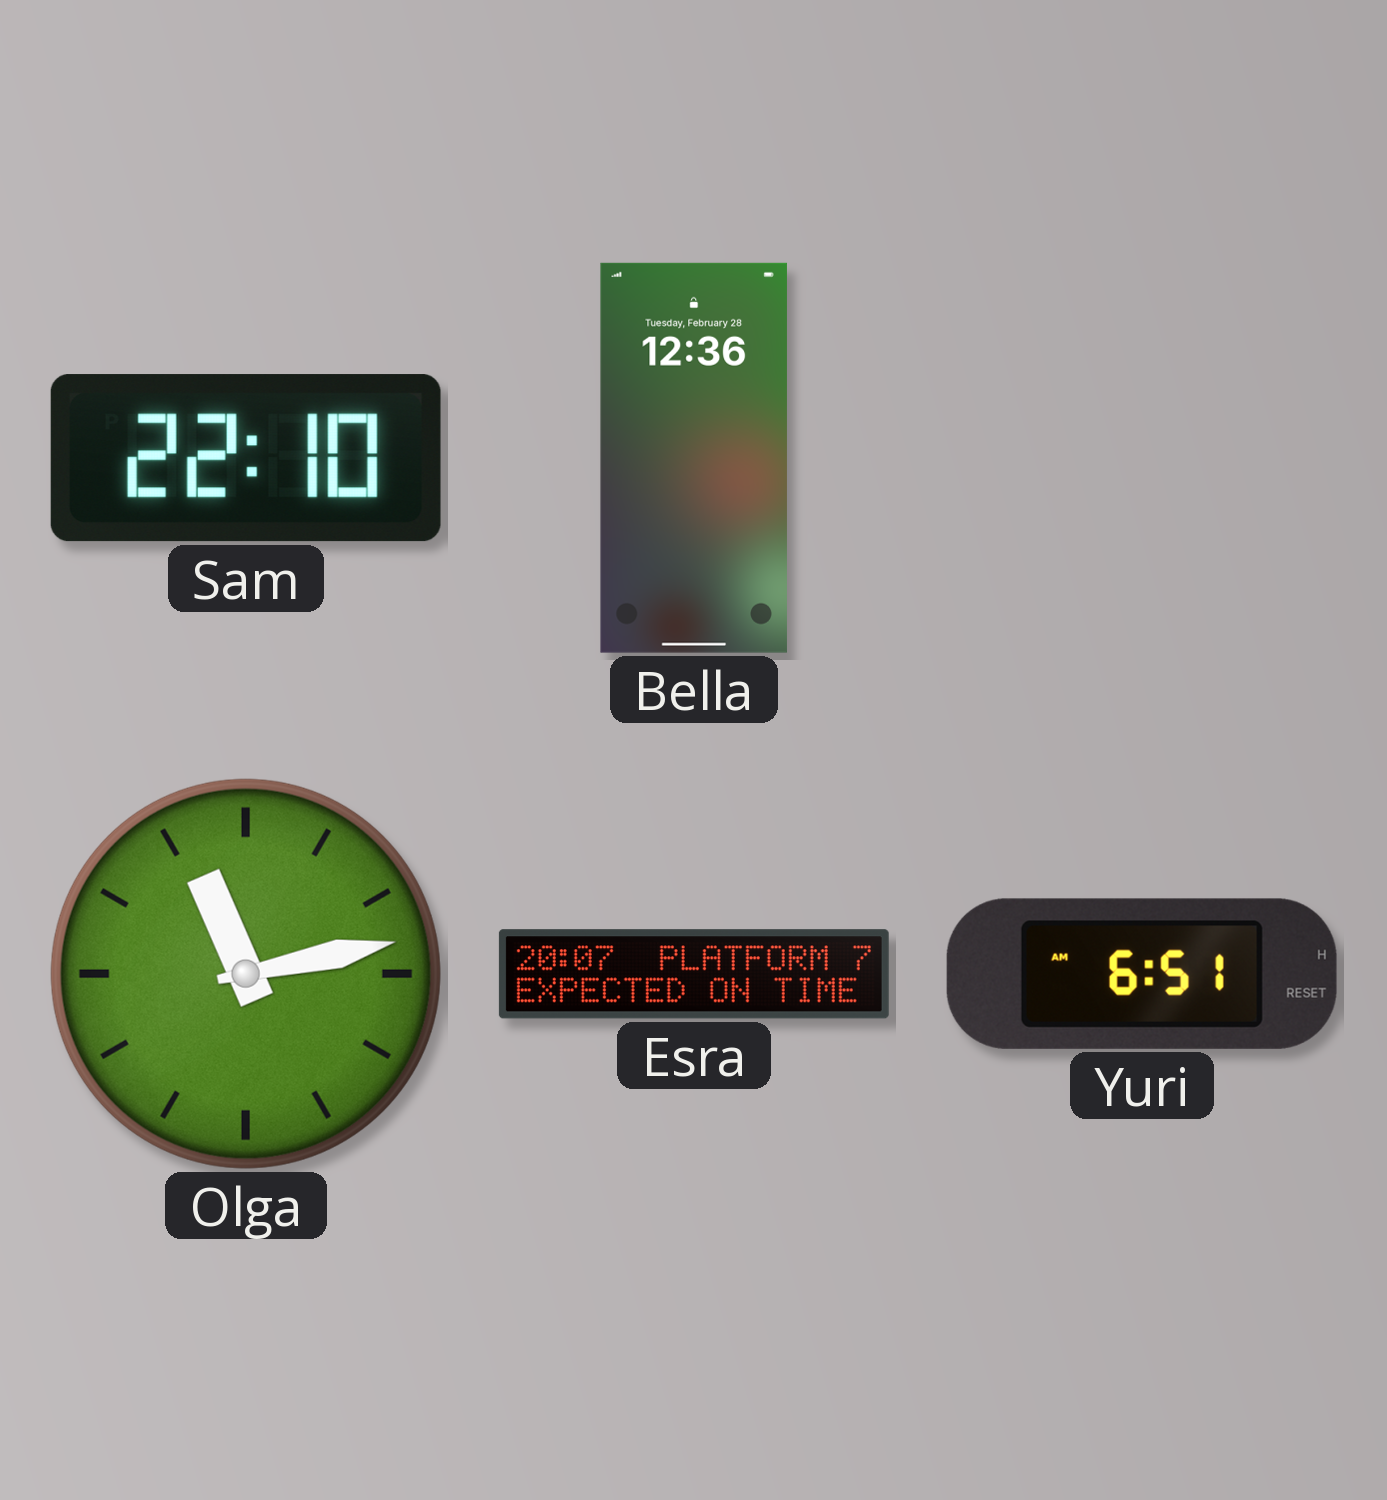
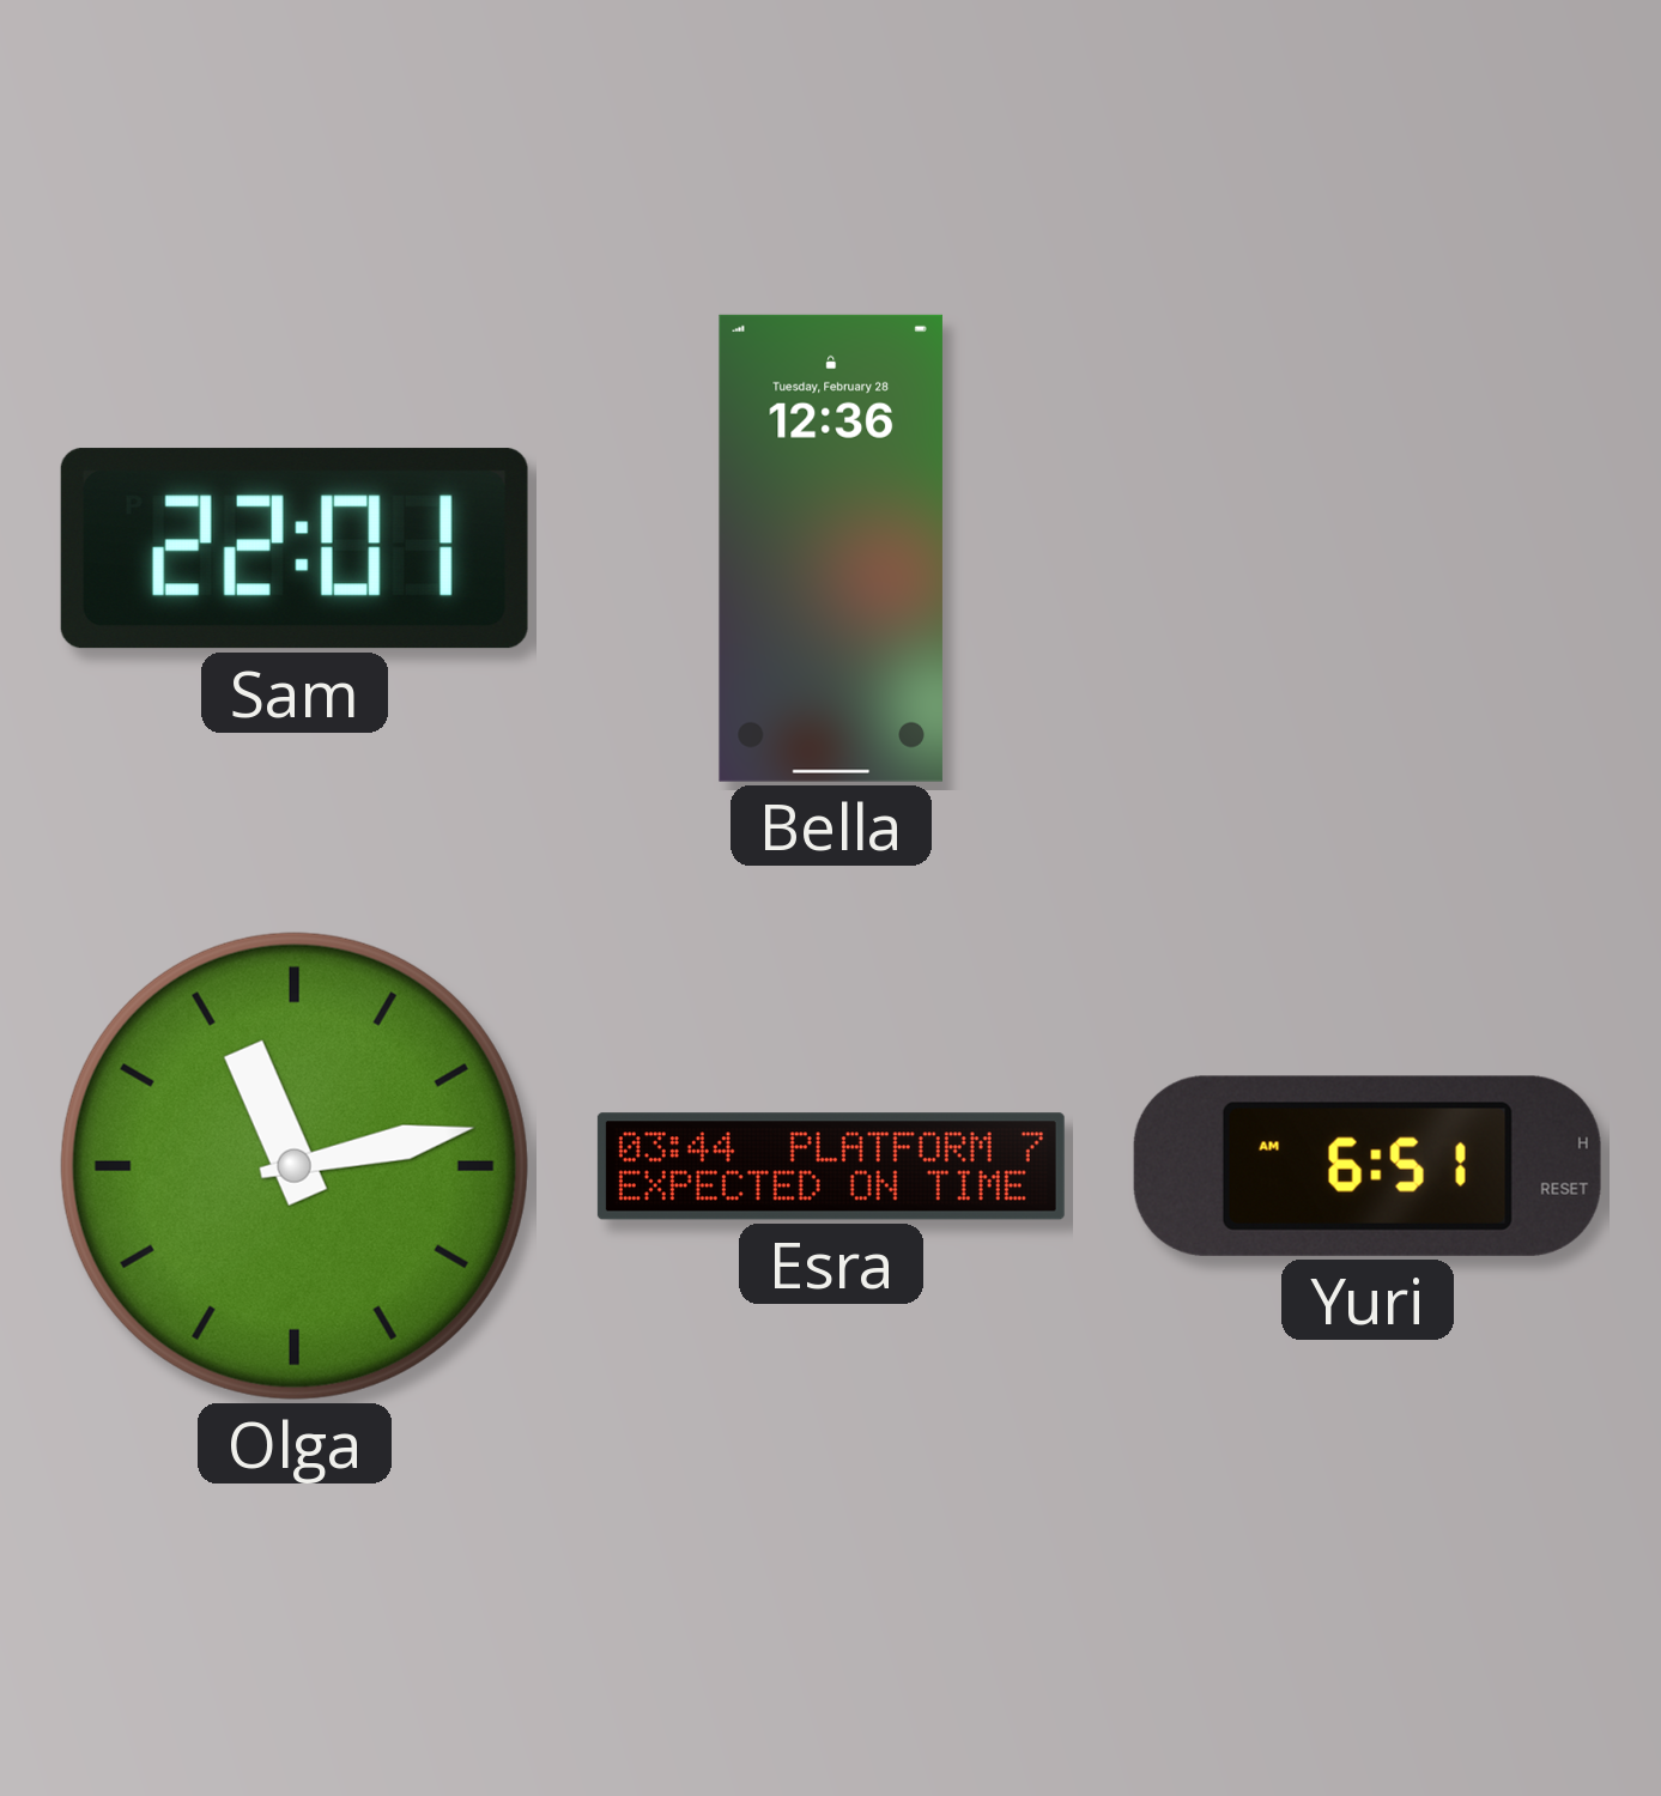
Sam: 22:10 -> 22:01 (295, 548)
Esra: 20:07 -> 03:44 (831, 1166)
